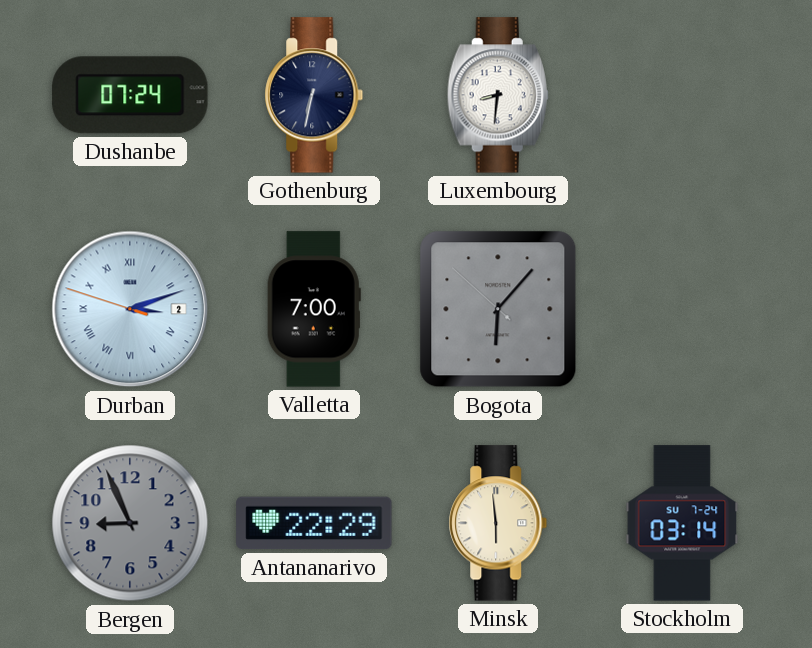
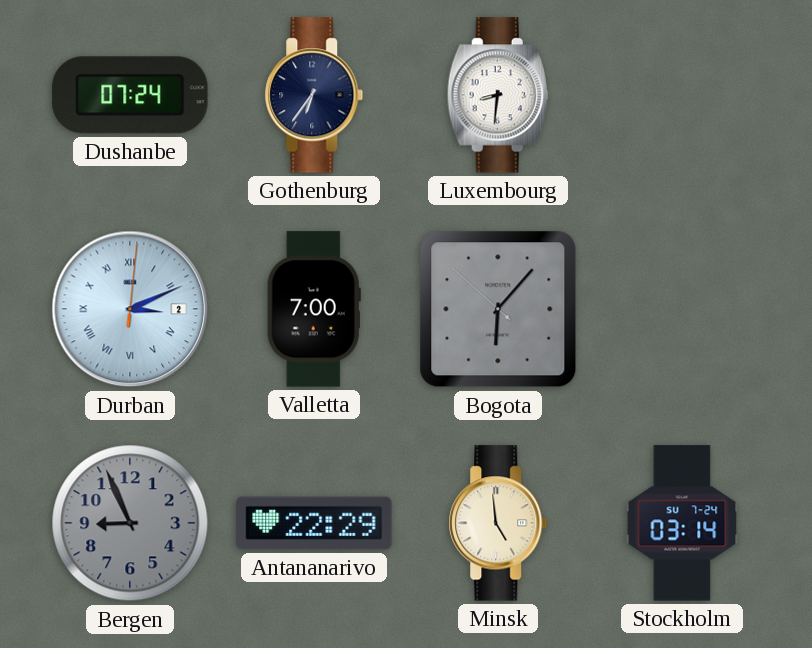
Gothenburg: 6:32 -> 6:36 (314, 95)
Durban: 3:11:48 -> 3:11:01 (130, 309)
Minsk: 5:59 -> 4:59 (498, 523)
